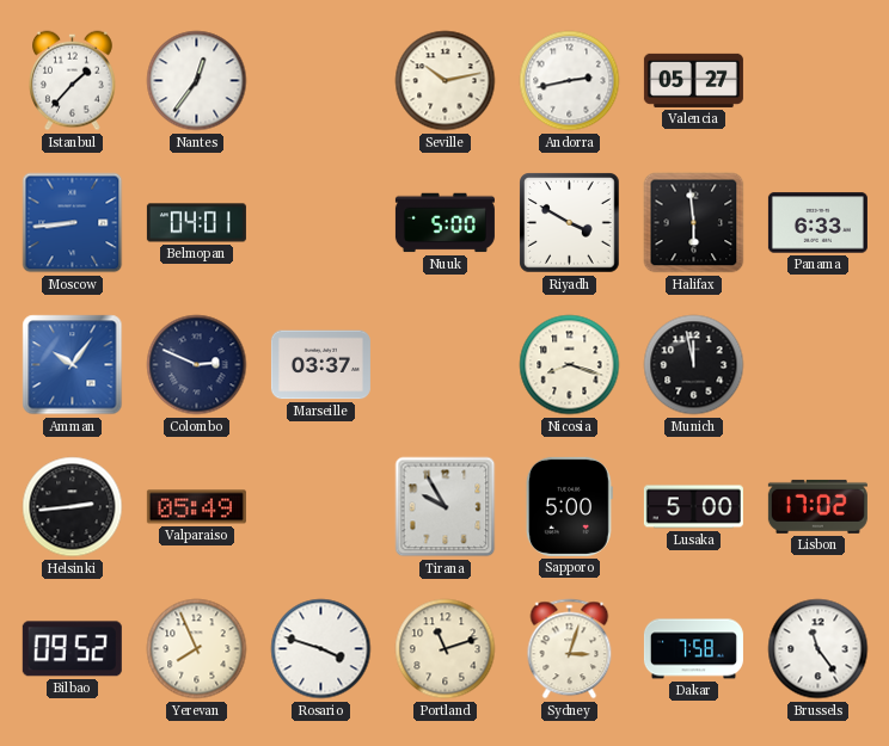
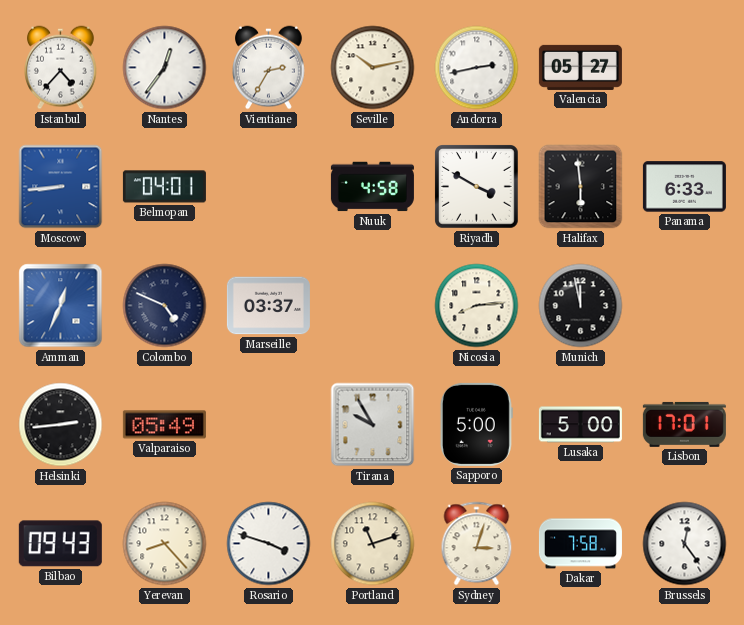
Istanbul: 1:37 -> 4:37 (61, 68)
Vientiane: none -> 2:35 (269, 68)
Nuuk: 5:00 -> 4:58 (372, 187)
Amman: 10:06 -> 12:34 (61, 306)
Colombo: 2:49 -> 4:49 (165, 306)
Nicosia: 8:18 -> 8:14 (477, 306)
Lisbon: 17:02 -> 17:01 (684, 424)
Bilbao: 09:52 -> 09:43 (60, 544)
Yerevan: 7:56 -> 8:23 (165, 544)
Brussels: 11:24 -> 12:24 (685, 544)
